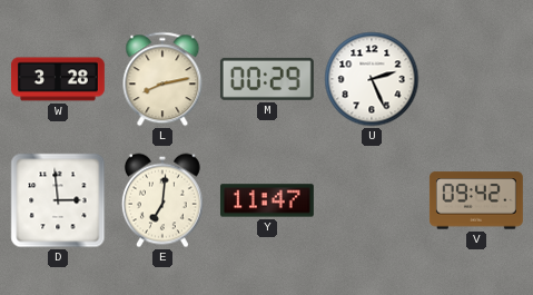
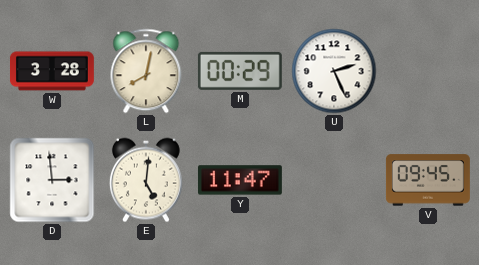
L: 8:13 -> 8:02 (146, 71)
E: 7:01 -> 5:01 (146, 180)
V: 09:42 -> 09:45 (428, 180)
